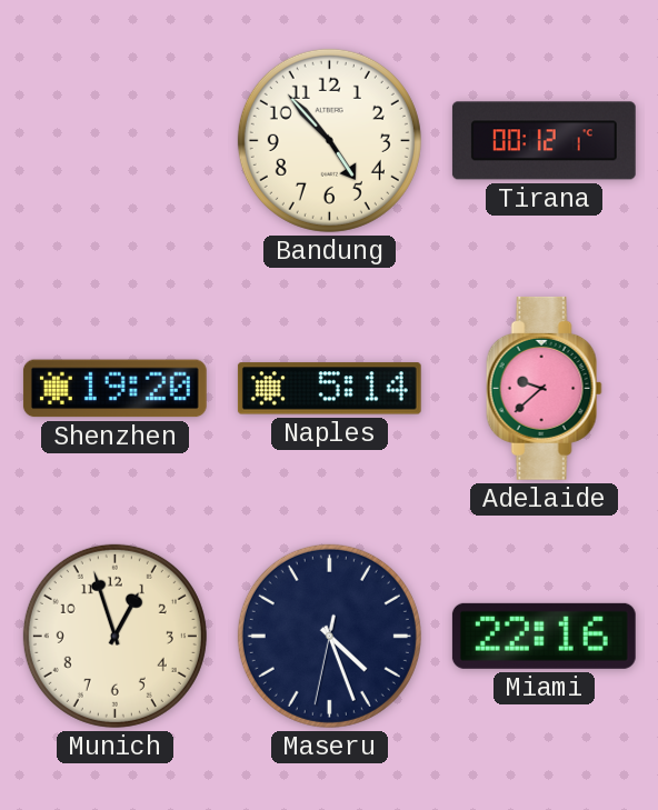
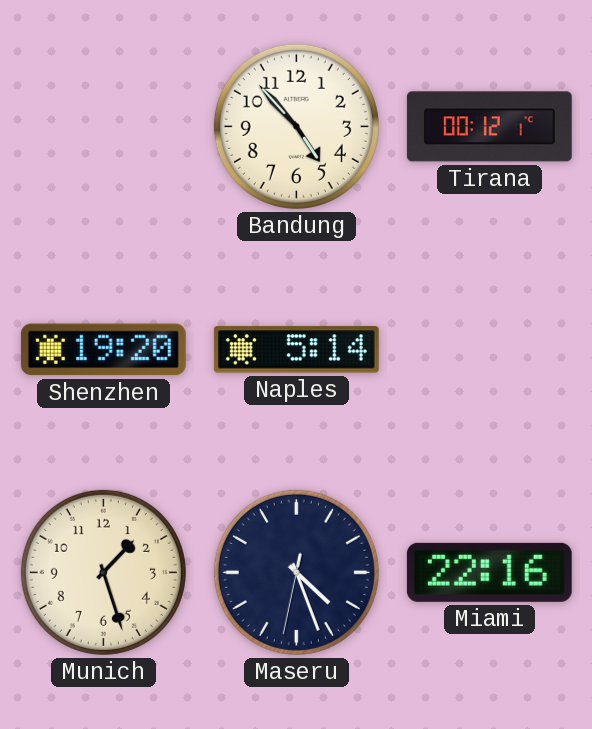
Adelaide: 9:38 -> none (544, 388)
Munich: 12:57 -> 1:27 (103, 572)
